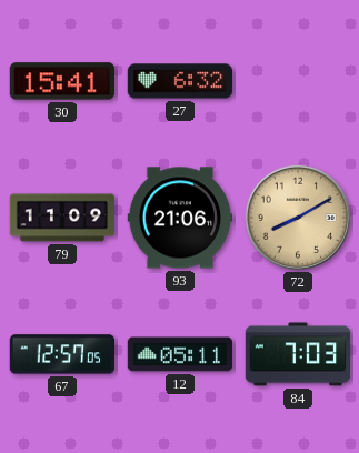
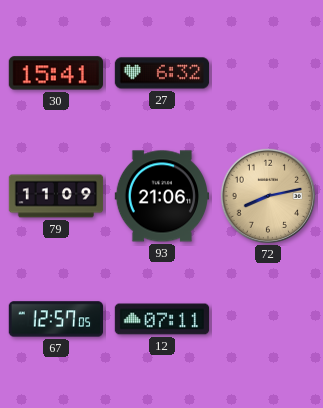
72: 8:10 -> 8:13 (267, 195)
12: 05:11 -> 07:11 (162, 319)
84: 7:03 -> none (297, 354)
